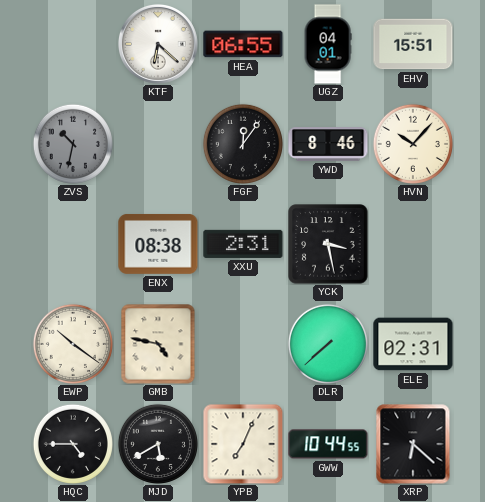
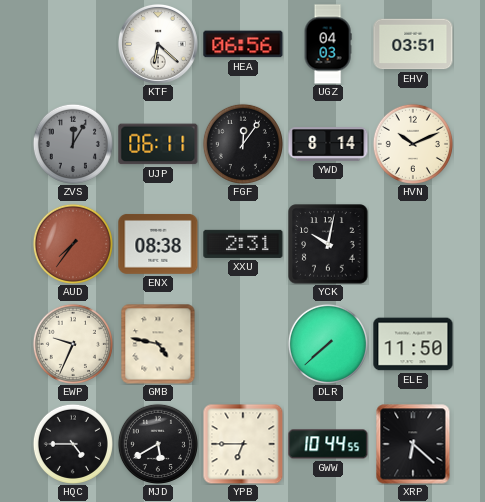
HEA: 06:55 -> 06:56 (243, 44)
UGZ: 04:01 -> 04:03 (328, 44)
EHV: 15:51 -> 03:51 (413, 44)
ZVS: 10:32 -> 12:05 (73, 144)
UJP: none -> 06:11 (158, 144)
YWD: 8:46 -> 8:14 (328, 144)
HVN: 10:07 -> 10:11 (413, 144)
AUD: none -> 7:36 (73, 244)
YCK: 3:28 -> 10:02 (328, 244)
EWP: 10:21 -> 9:34 (73, 344)
ELE: 02:31 -> 11:50 (413, 344)
YPB: 7:04 -> 6:45 (243, 444)
